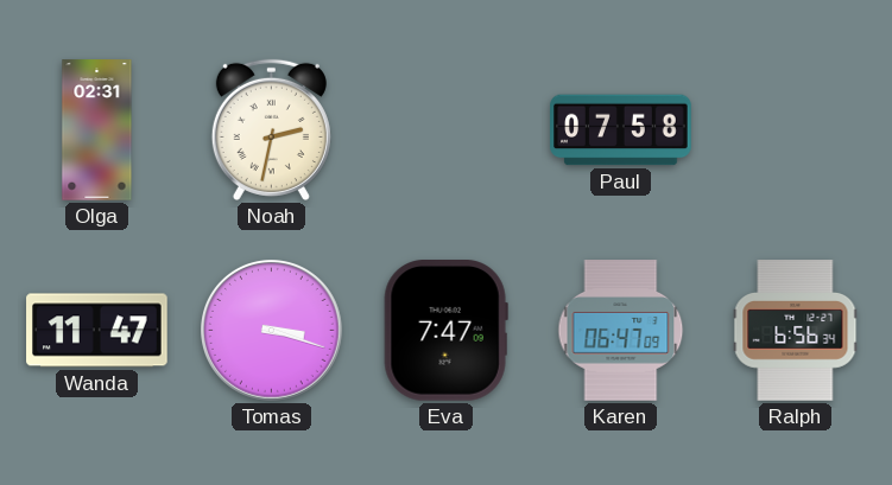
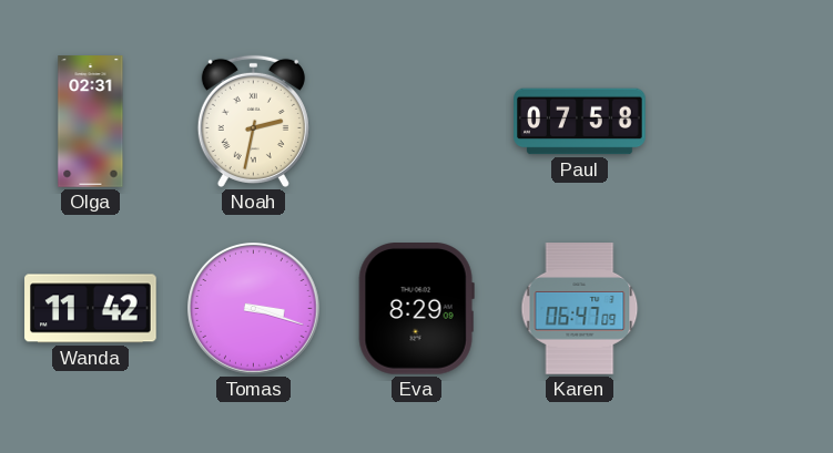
Wanda: 11:47 -> 11:42 (91, 309)
Eva: 7:47 -> 8:29 (416, 309)
Ralph: 6:56 -> none (796, 331)
